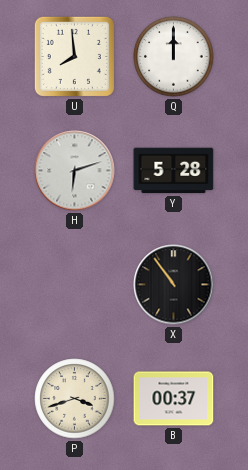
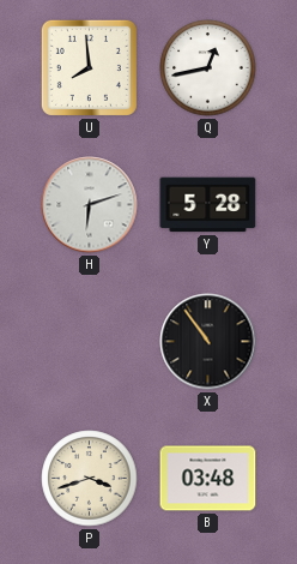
Q: 12:00 -> 12:43 (208, 68)
B: 00:37 -> 03:48 (208, 479)
